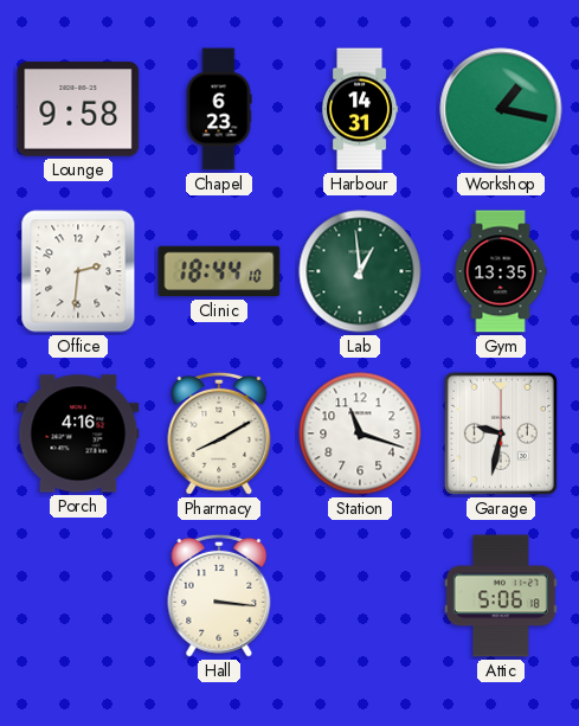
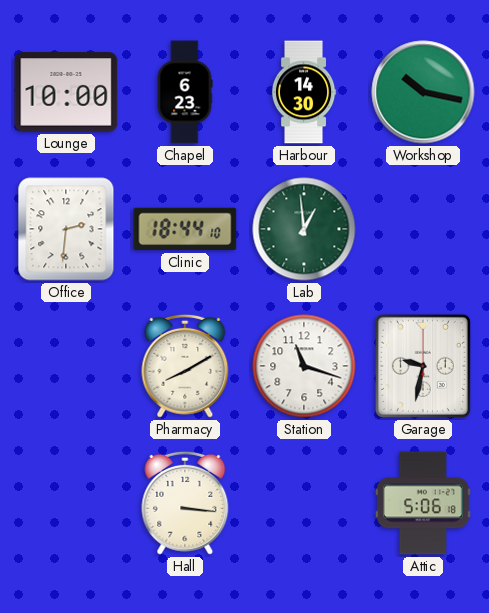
Lounge: 9:58 -> 10:00 (66, 92)
Harbour: 14:31 -> 14:30 (304, 92)
Workshop: 1:17 -> 10:17 (423, 92)
Gym: 13:35 -> none (501, 271)
Porch: 4:16 -> none (78, 433)
